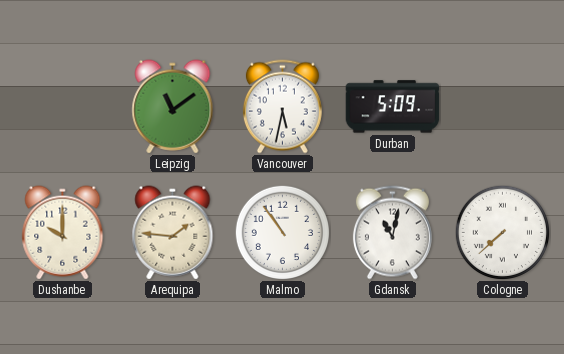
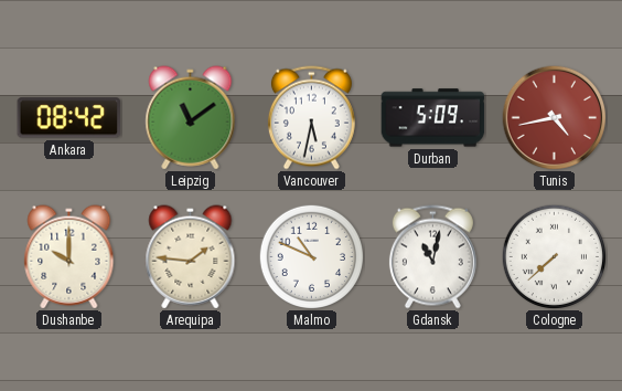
Ankara: none -> 08:42 (69, 118)
Tunis: none -> 4:43 (554, 117)
Malmo: 10:54 -> 10:49 (311, 256)
